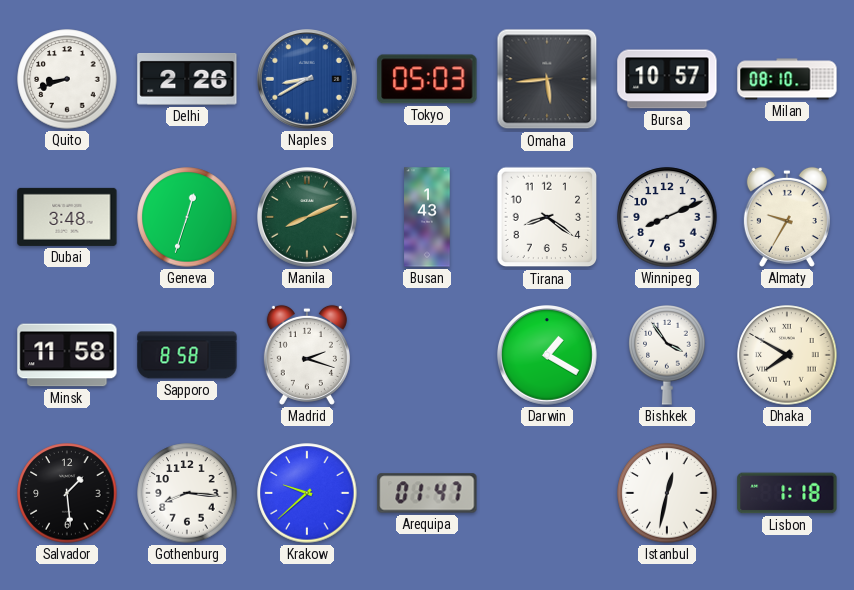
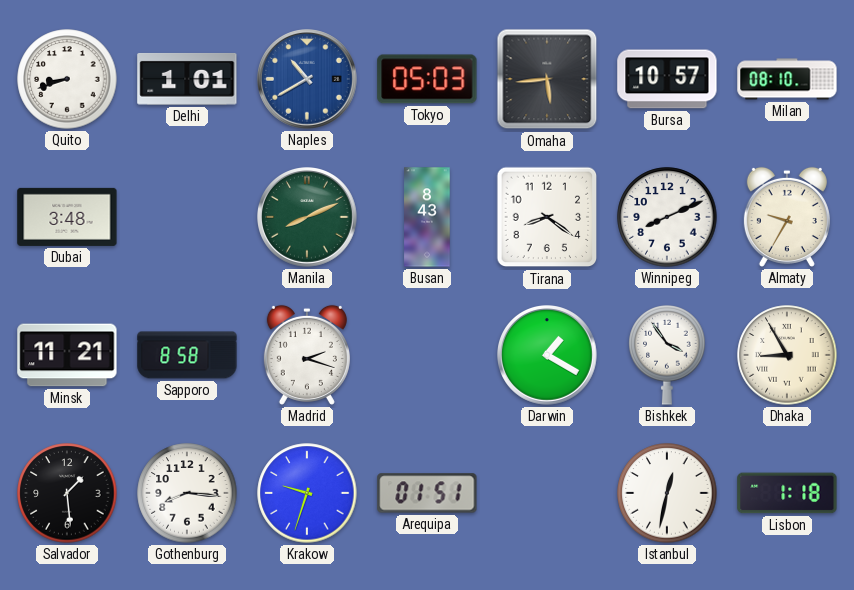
Delhi: 2:26 -> 1:01 (187, 79)
Naples: 8:40 -> 10:40 (308, 80)
Geneva: 12:33 -> none (187, 217)
Busan: 1:43 -> 8:43 (427, 217)
Minsk: 11:58 -> 11:21 (67, 355)
Dhaka: 7:50 -> 8:55 (787, 355)
Krakow: 9:38 -> 9:33 (307, 493)
Arequipa: 01:47 -> 01:51 (427, 493)
